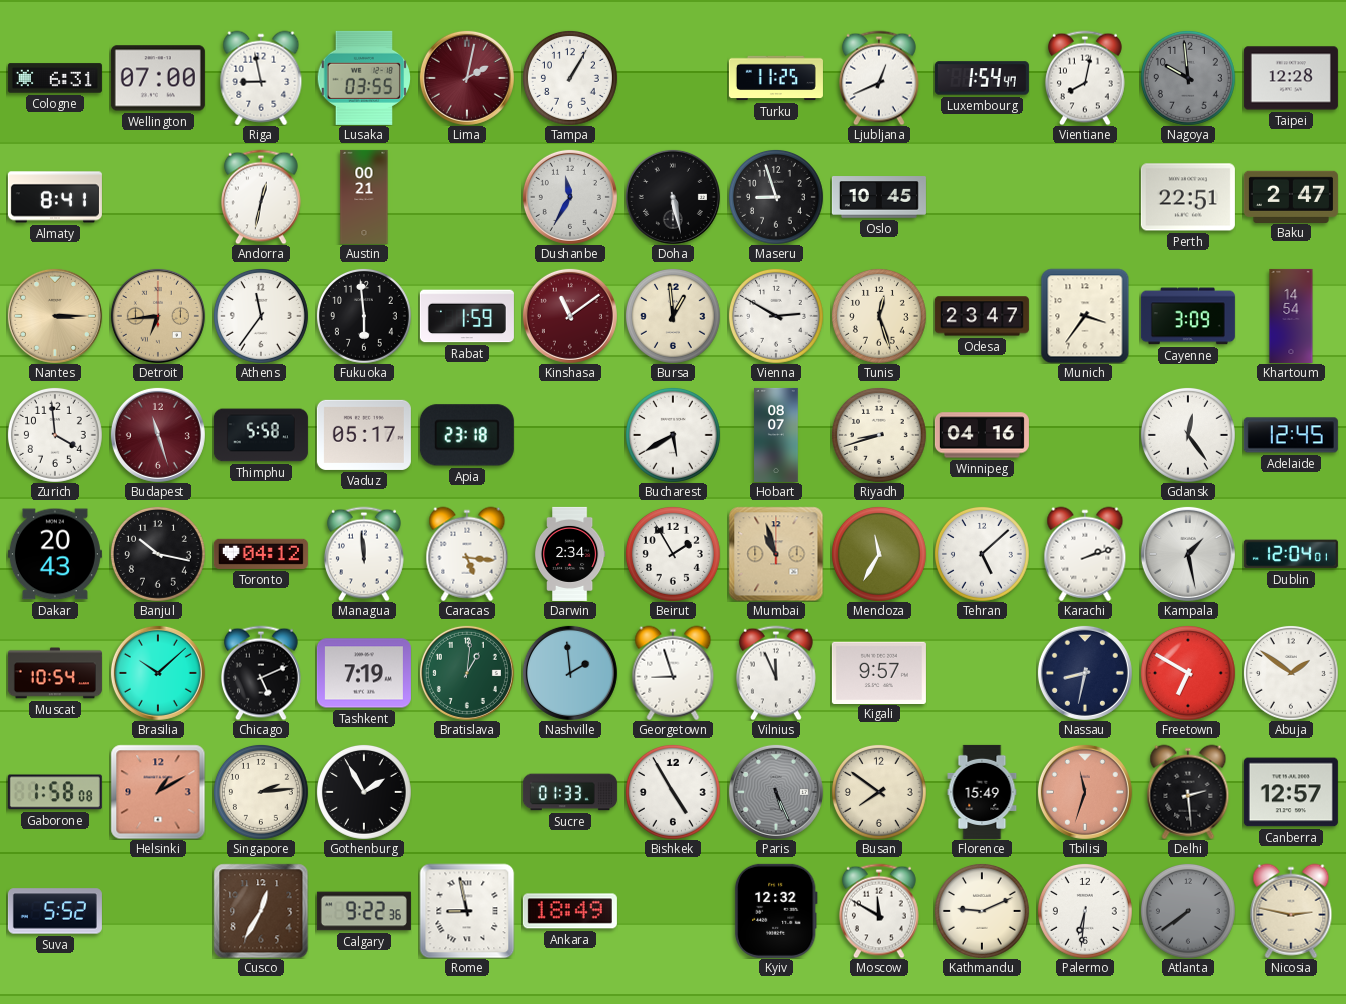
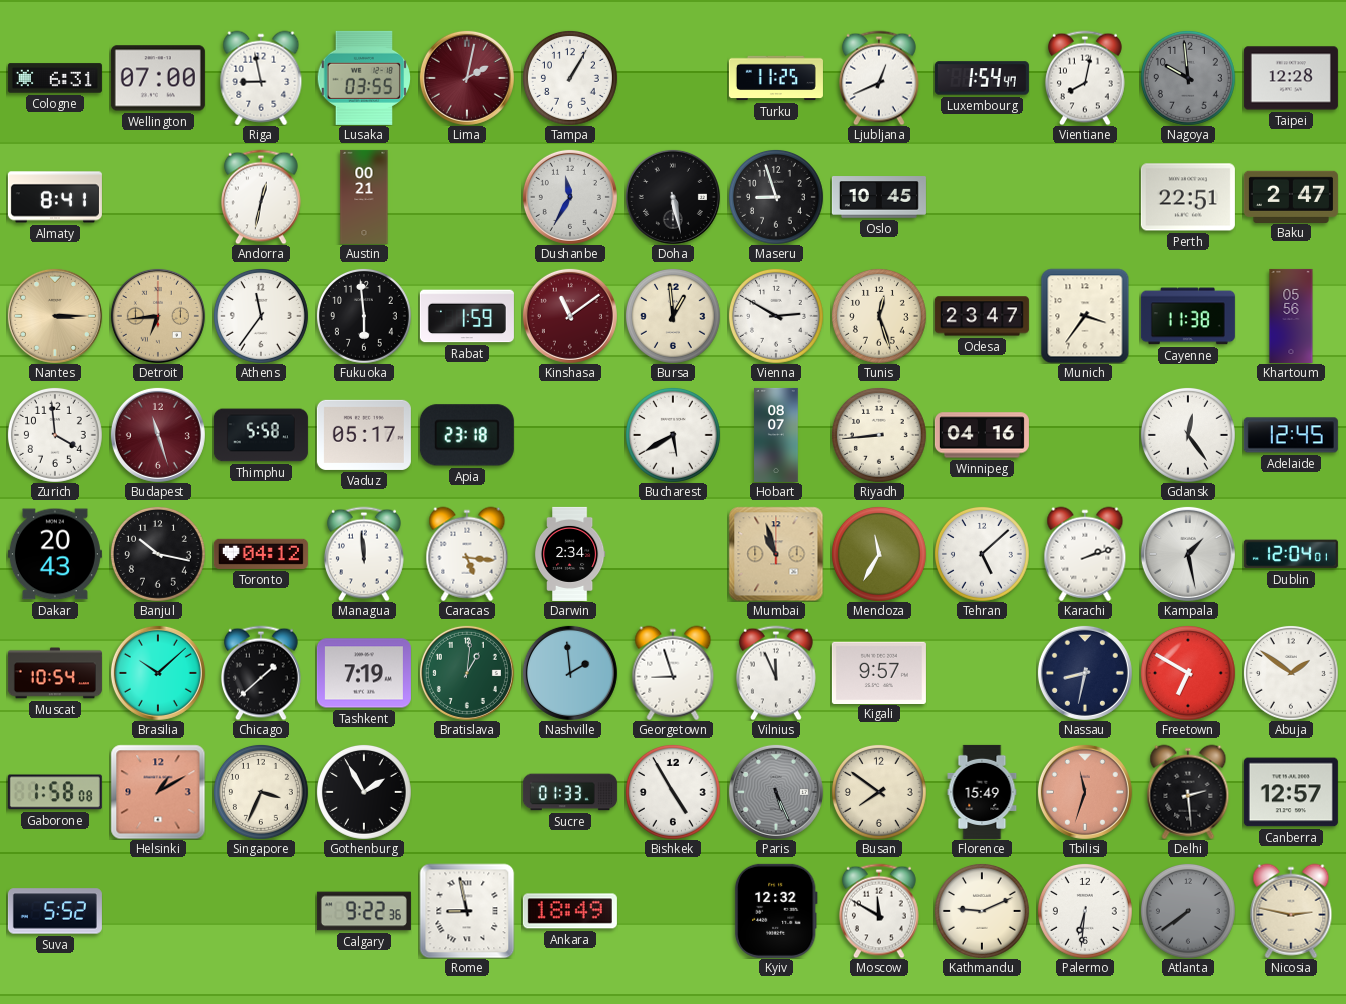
Cayenne: 3:09 -> 11:38 (1188, 316)
Khartoum: 14:54 -> 05:56 (1291, 316)
Riyadh: 8:42 -> 8:44 (879, 435)
Beirut: 1:55 -> none (673, 554)
Chicago: 5:11 -> 1:38 (261, 673)
Singapore: 2:14 -> 3:34 (261, 792)
Cusco: 12:35 -> none (261, 911)
